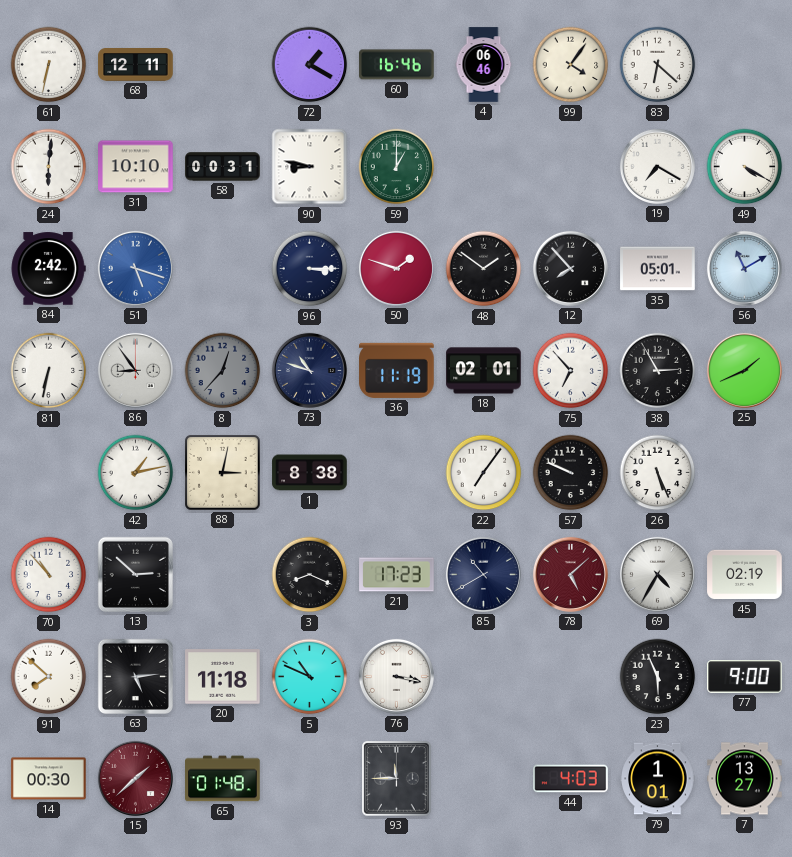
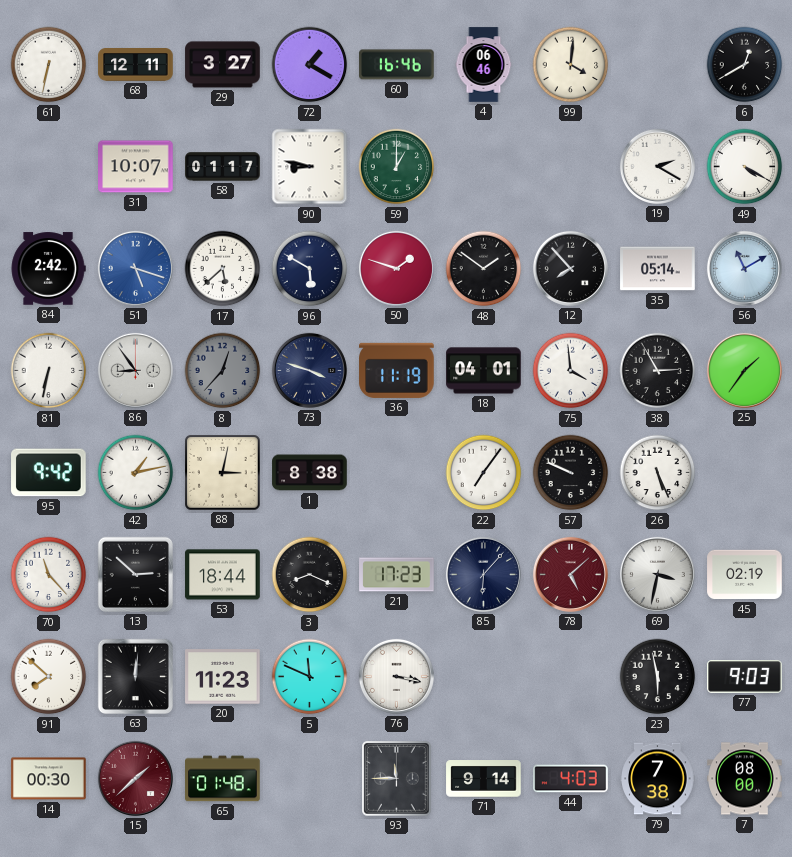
29: none -> 3:27 (223, 65)
99: 4:06 -> 4:01 (571, 65)
83: 6:22 -> none (658, 65)
6: none -> 12:40 (745, 65)
24: 6:01 -> none (49, 167)
31: 10:10 -> 10:07 (136, 167)
58: 00:31 -> 01:17 (223, 167)
19: 7:20 -> 2:20 (657, 166)
17: none -> 5:38 (223, 269)
96: 3:15 -> 5:50 (310, 269)
35: 05:01 -> 05:14 (658, 269)
73: 10:48 -> 3:48 (309, 370)
18: 02:01 -> 04:01 (484, 371)
75: 6:53 -> 3:59 (571, 371)
25: 1:41 -> 1:36 (744, 370)
95: none -> 9:42 (49, 473)
70: 10:53 -> 11:23 (49, 575)
53: none -> 18:44 (223, 575)
85: 10:40 -> 6:07 (483, 574)
69: 4:35 -> 3:32 (657, 574)
63: 5:14 -> 12:01 (135, 676)
20: 11:18 -> 11:23 (223, 677)
5: 10:49 -> 11:49 (310, 677)
23: 5:56 -> 5:58 (658, 677)
77: 9:00 -> 9:03 (745, 677)
71: none -> 9:14 (484, 779)
79: 1:01 -> 7:38 (658, 779)
7: 13:27 -> 08:00 (745, 779)
